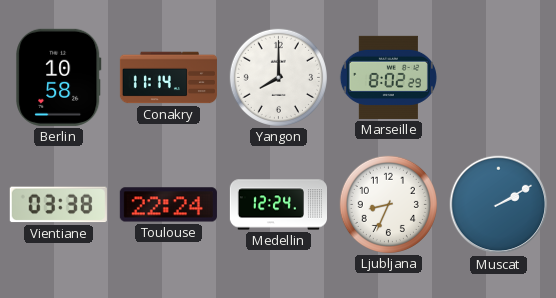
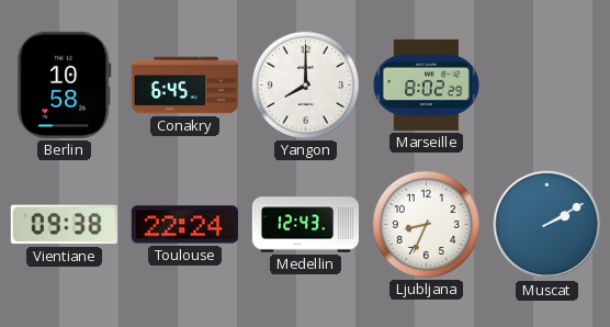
Conakry: 11:14 -> 6:45 (184, 86)
Vientiane: 03:38 -> 09:38 (64, 225)
Medellin: 12:24 -> 12:43 (305, 225)
